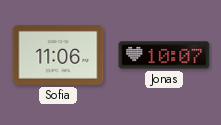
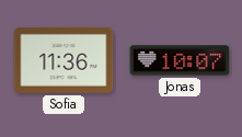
Sofia: 11:06 -> 11:36 (64, 60)
